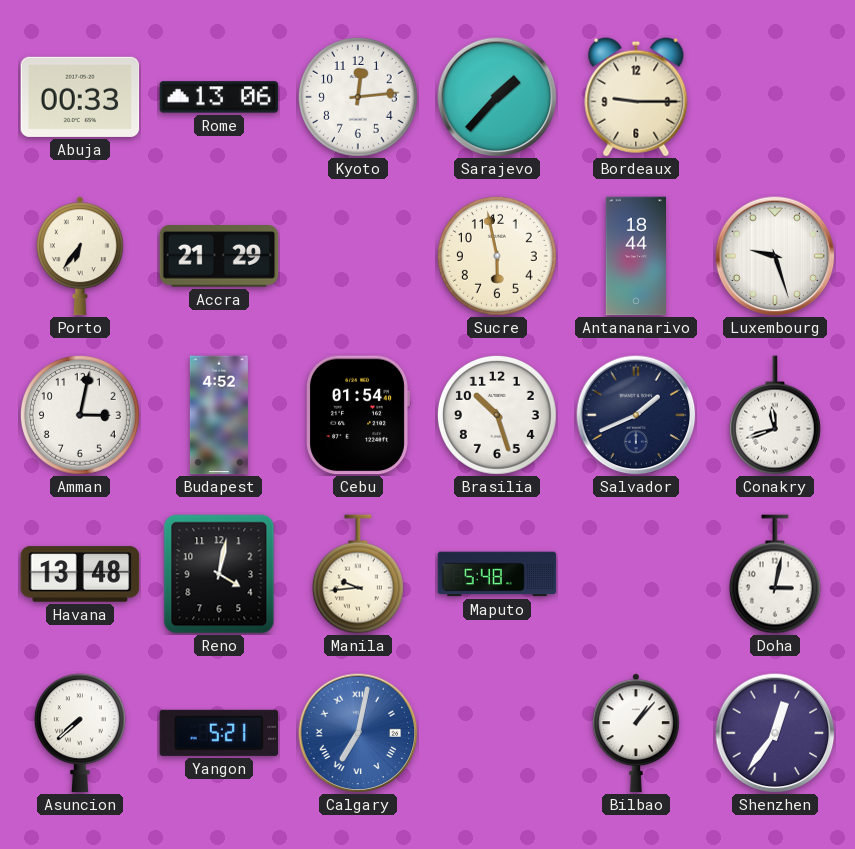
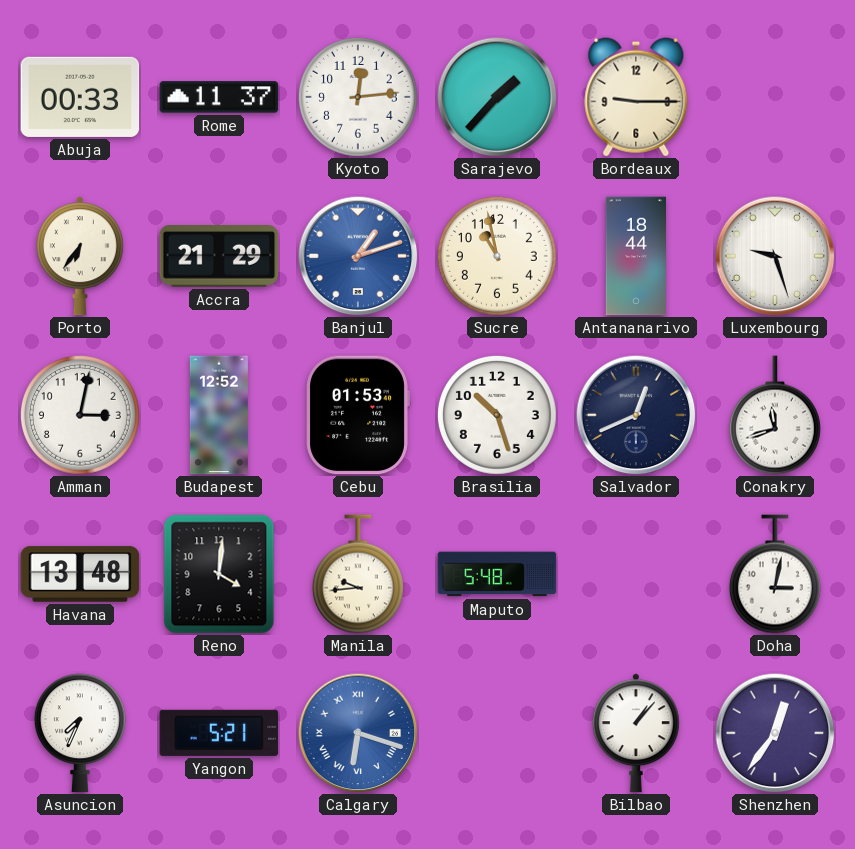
Rome: 13:06 -> 11:37 (219, 97)
Banjul: none -> 1:12 (358, 256)
Sucre: 5:58 -> 10:58 (497, 256)
Budapest: 4:52 -> 12:52 (219, 415)
Cebu: 01:54 -> 01:53 (358, 415)
Salvador: 1:41 -> 12:41 (636, 415)
Reno: 4:02 -> 4:01 (219, 574)
Asuncion: 7:38 -> 7:34 (80, 733)
Calgary: 7:02 -> 6:18 (358, 733)
